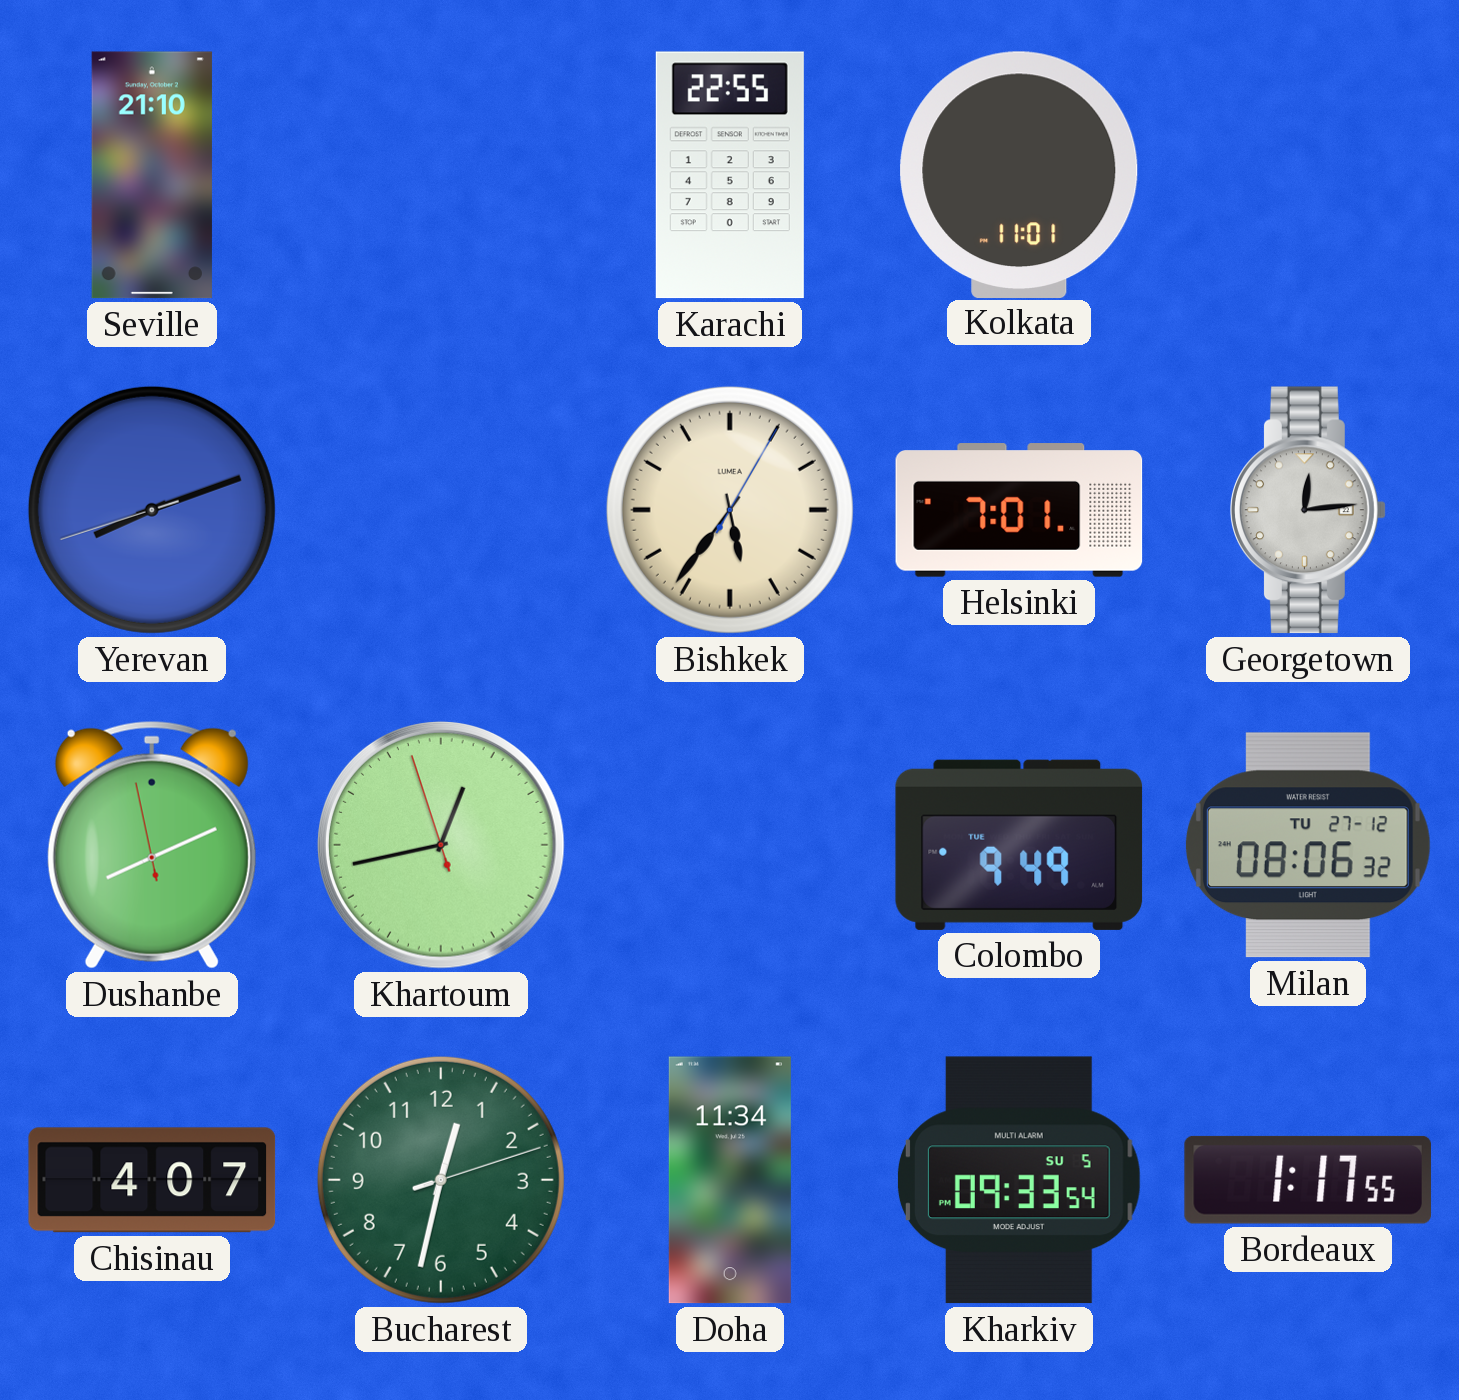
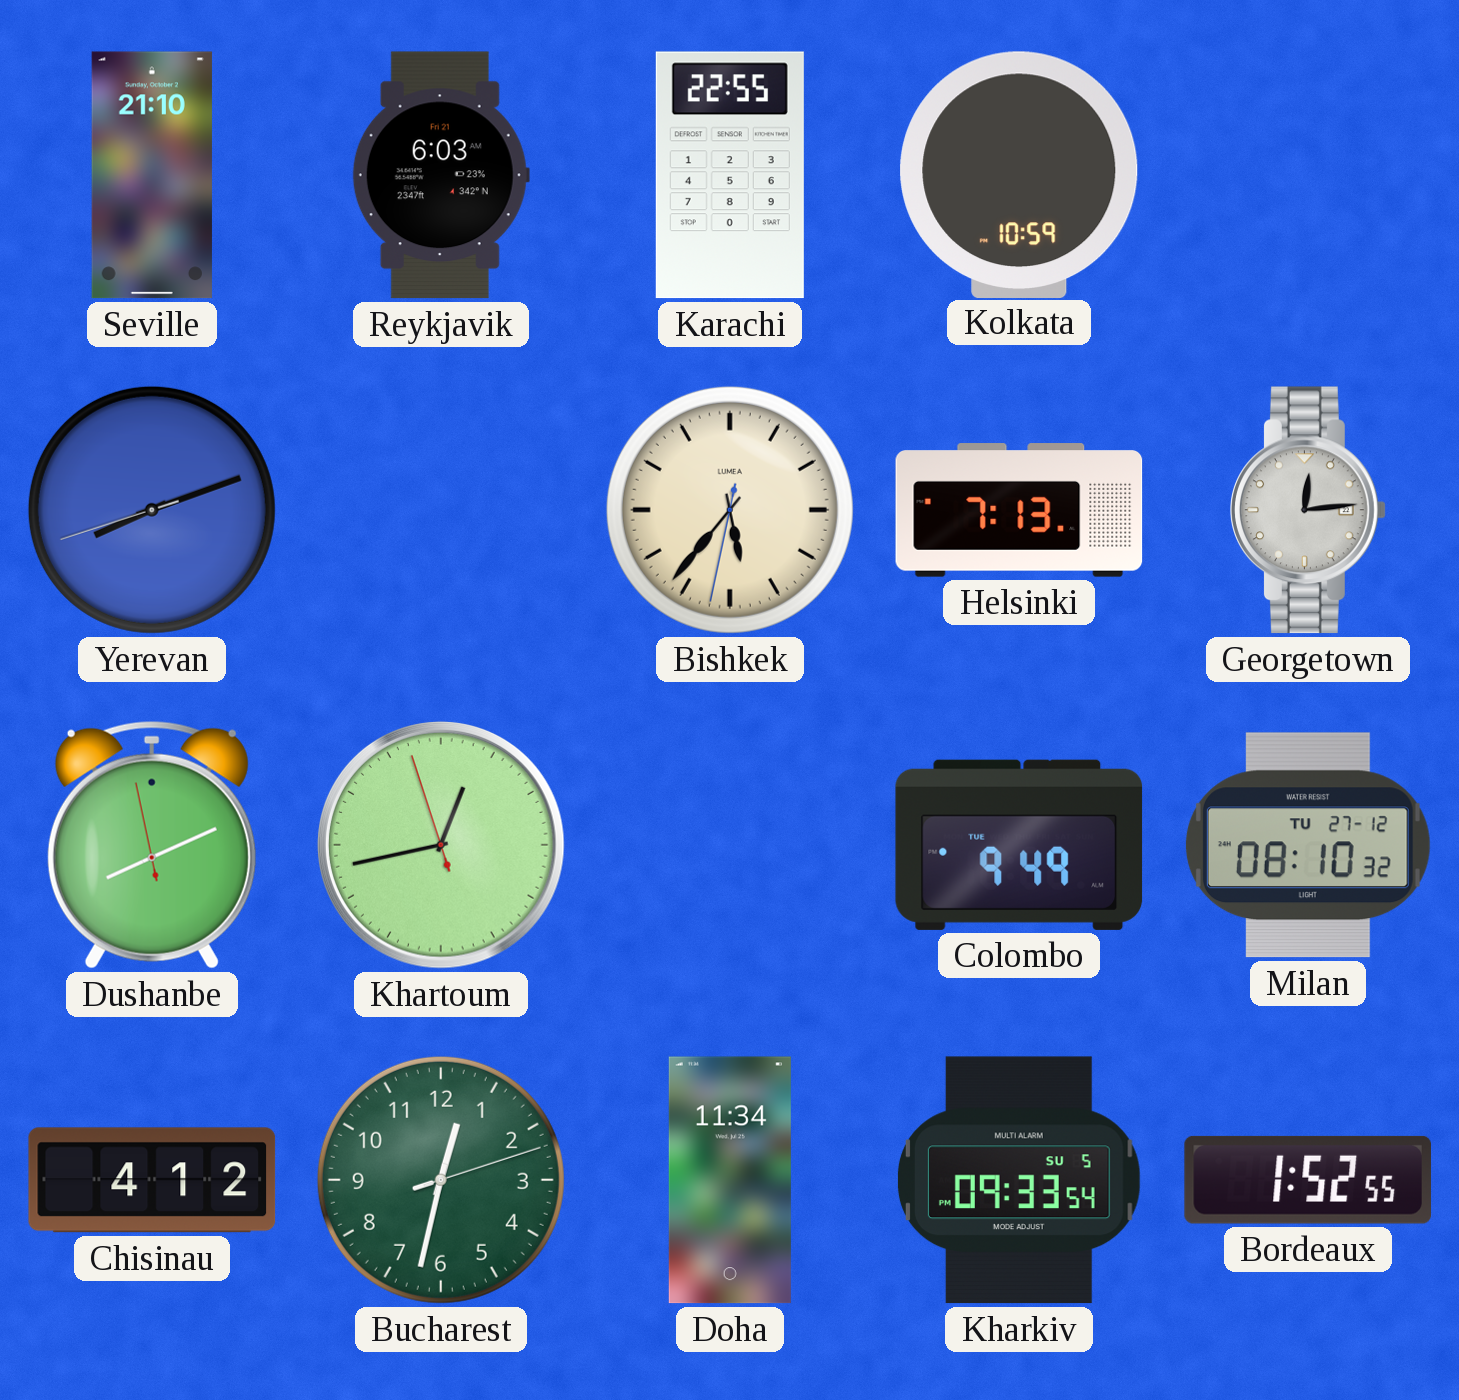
Reykjavik: none -> 6:03 (441, 175)
Kolkata: 11:01 -> 10:59 (1019, 174)
Bishkek: 5:36:05 -> 5:36:32 (730, 510)
Helsinki: 7:01 -> 7:13 (1019, 510)
Milan: 08:06 -> 08:10 (1308, 845)
Chisinau: 4:07 -> 4:12 (152, 1180)
Bordeaux: 1:17 -> 1:52 (1308, 1180)
